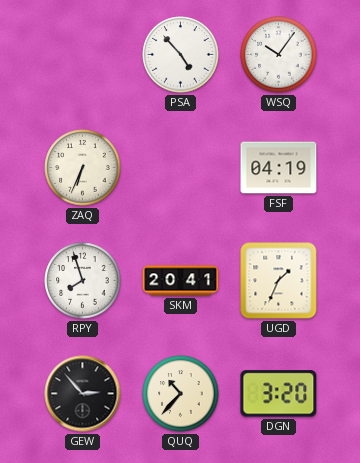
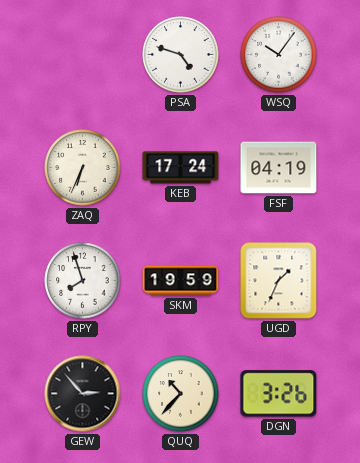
PSA: 4:53 -> 4:48 (181, 55)
KEB: none -> 17:24 (181, 168)
SKM: 20:41 -> 19:59 (181, 281)
DGN: 3:20 -> 3:26 (279, 394)
